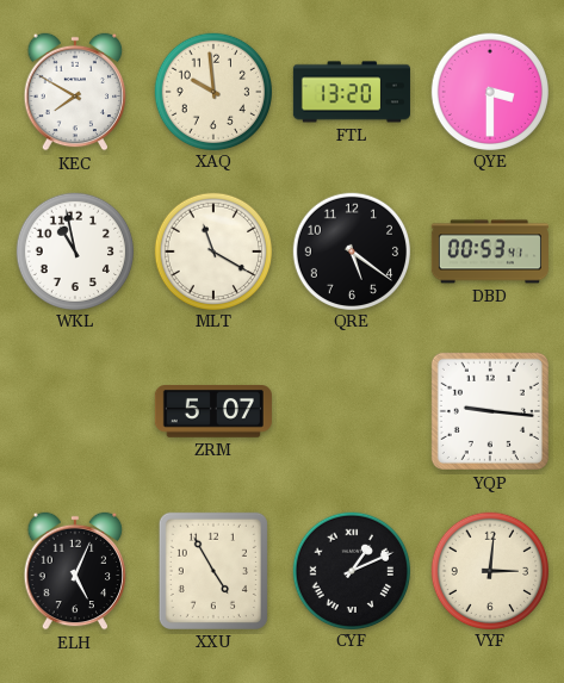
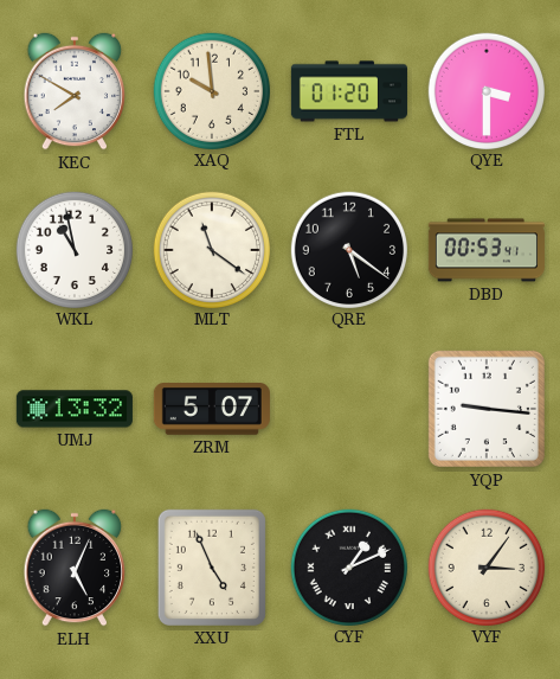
FTL: 13:20 -> 01:20 (349, 91)
MLT: 11:20 -> 11:21 (211, 249)
UMJ: none -> 13:32 (75, 409)
XXU: 4:55 -> 4:56 (212, 568)
VYF: 3:01 -> 3:06 (485, 566)
